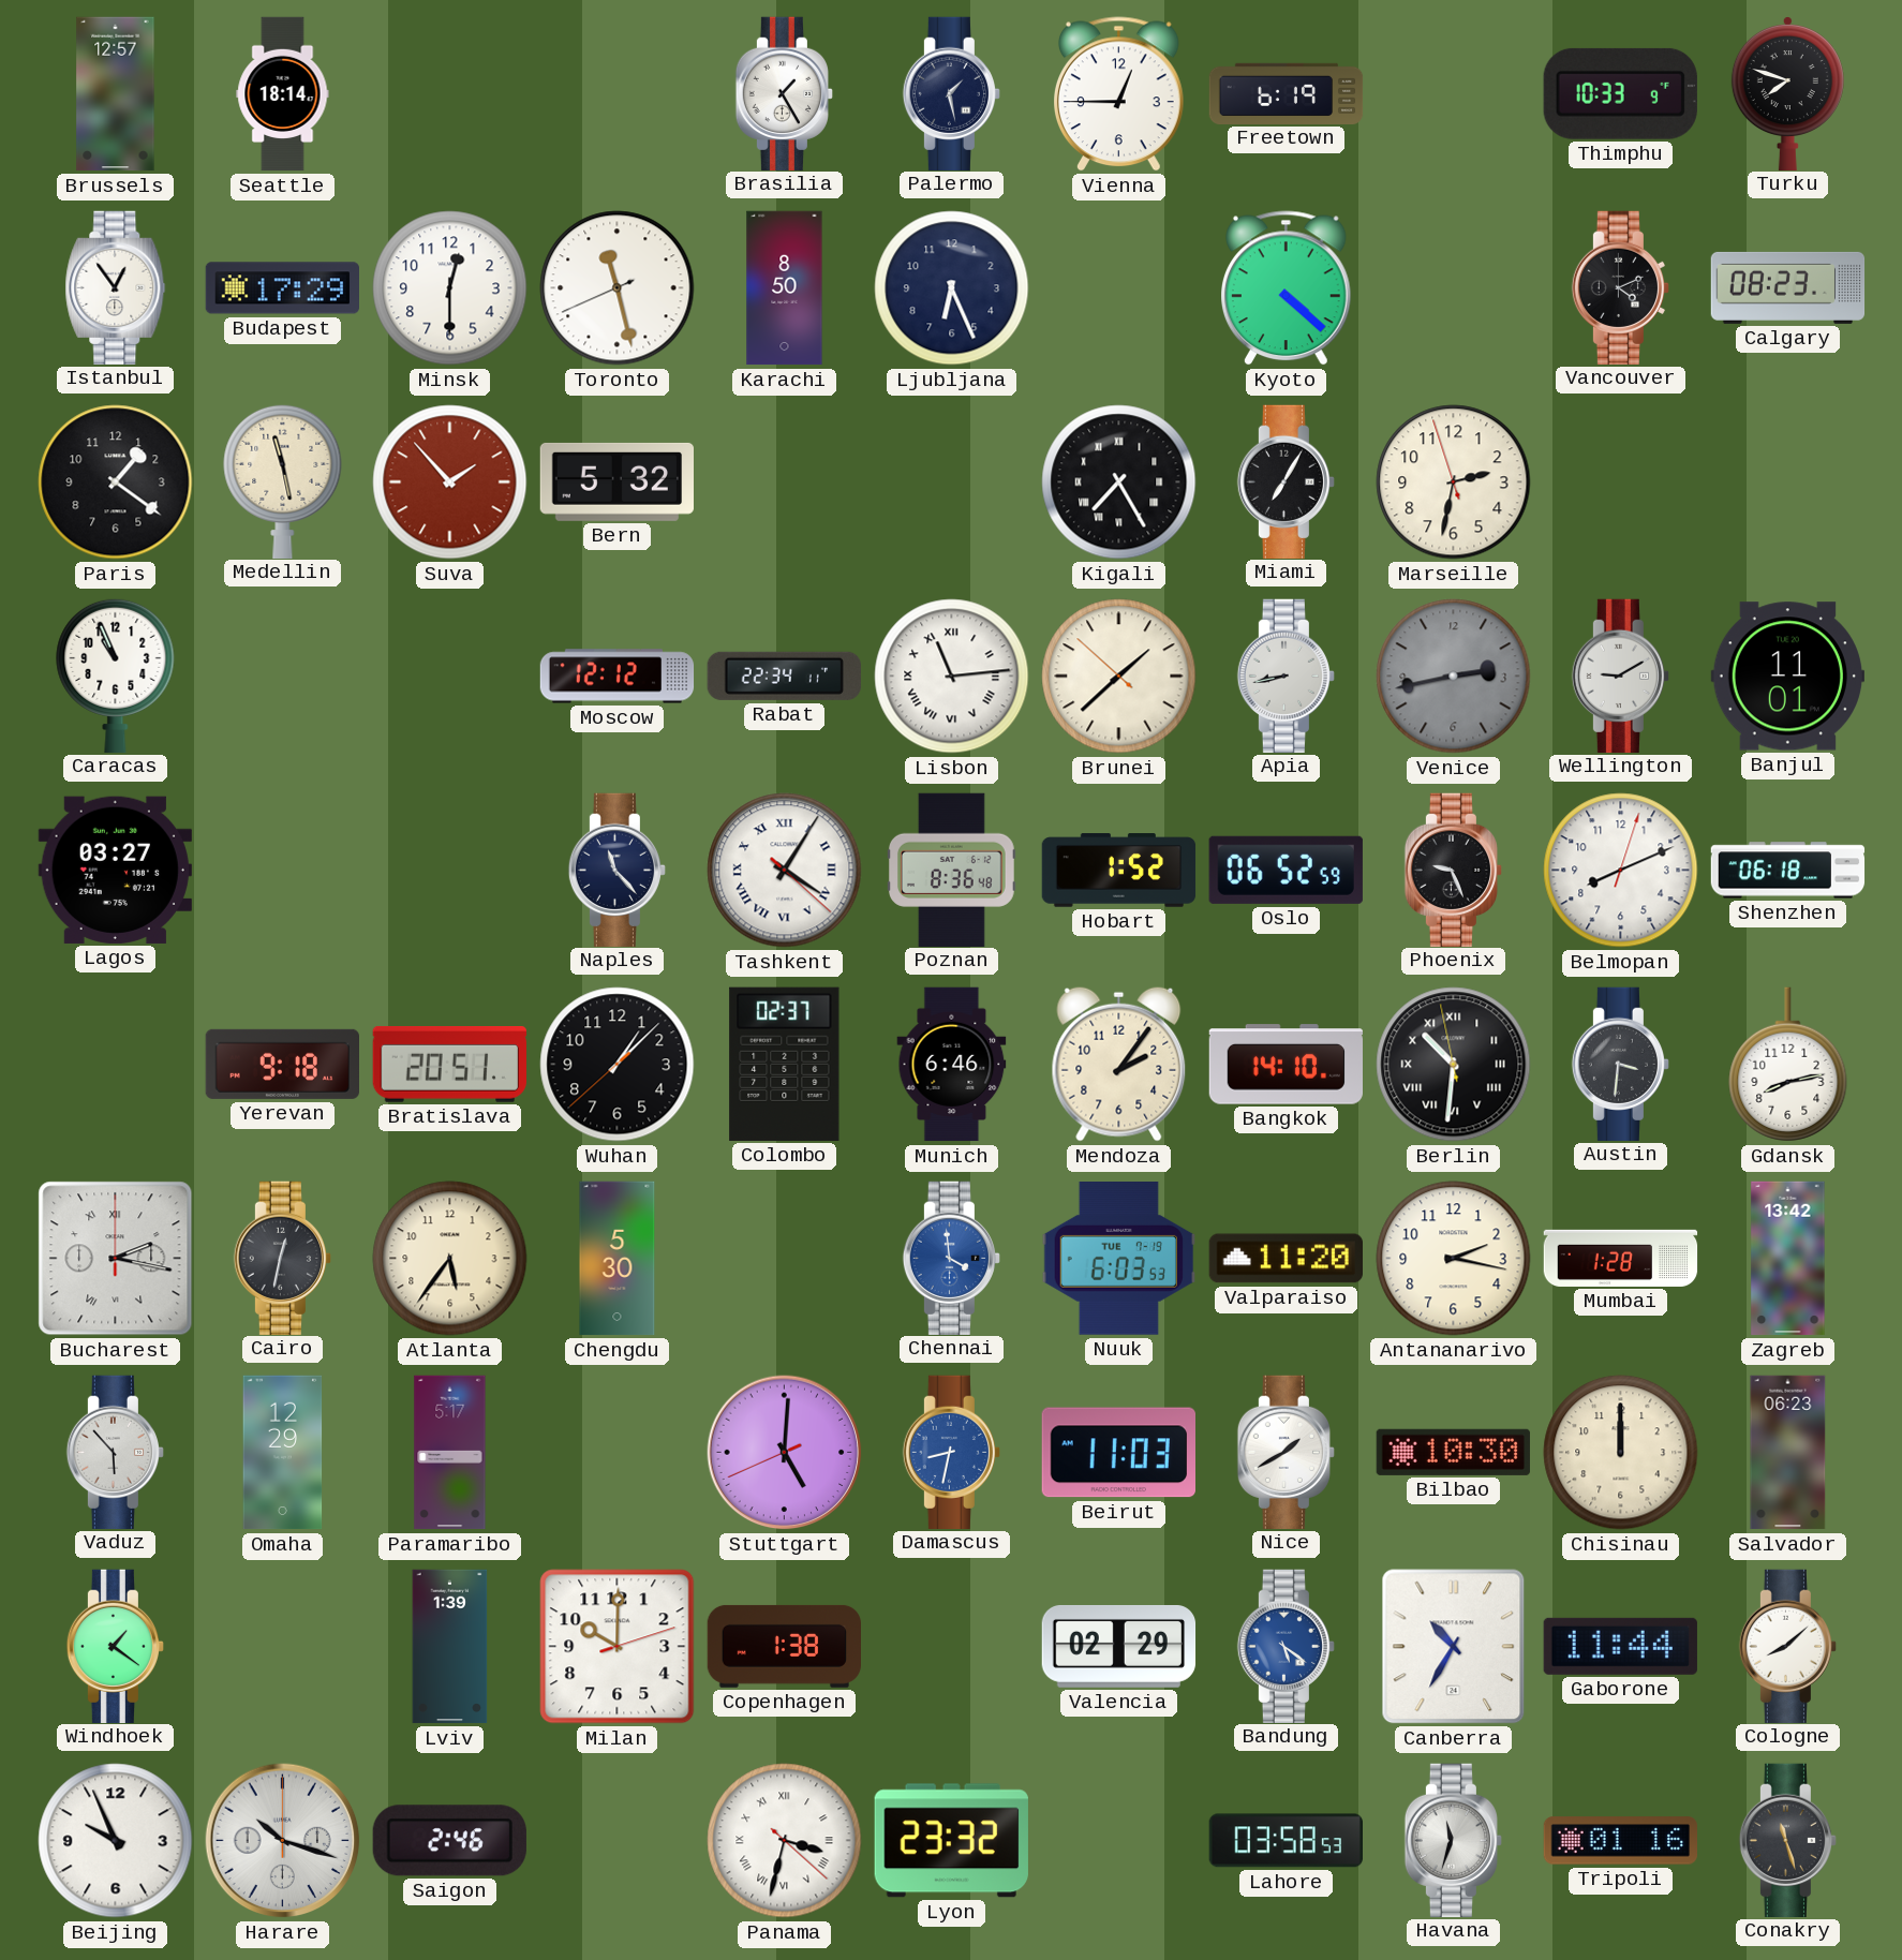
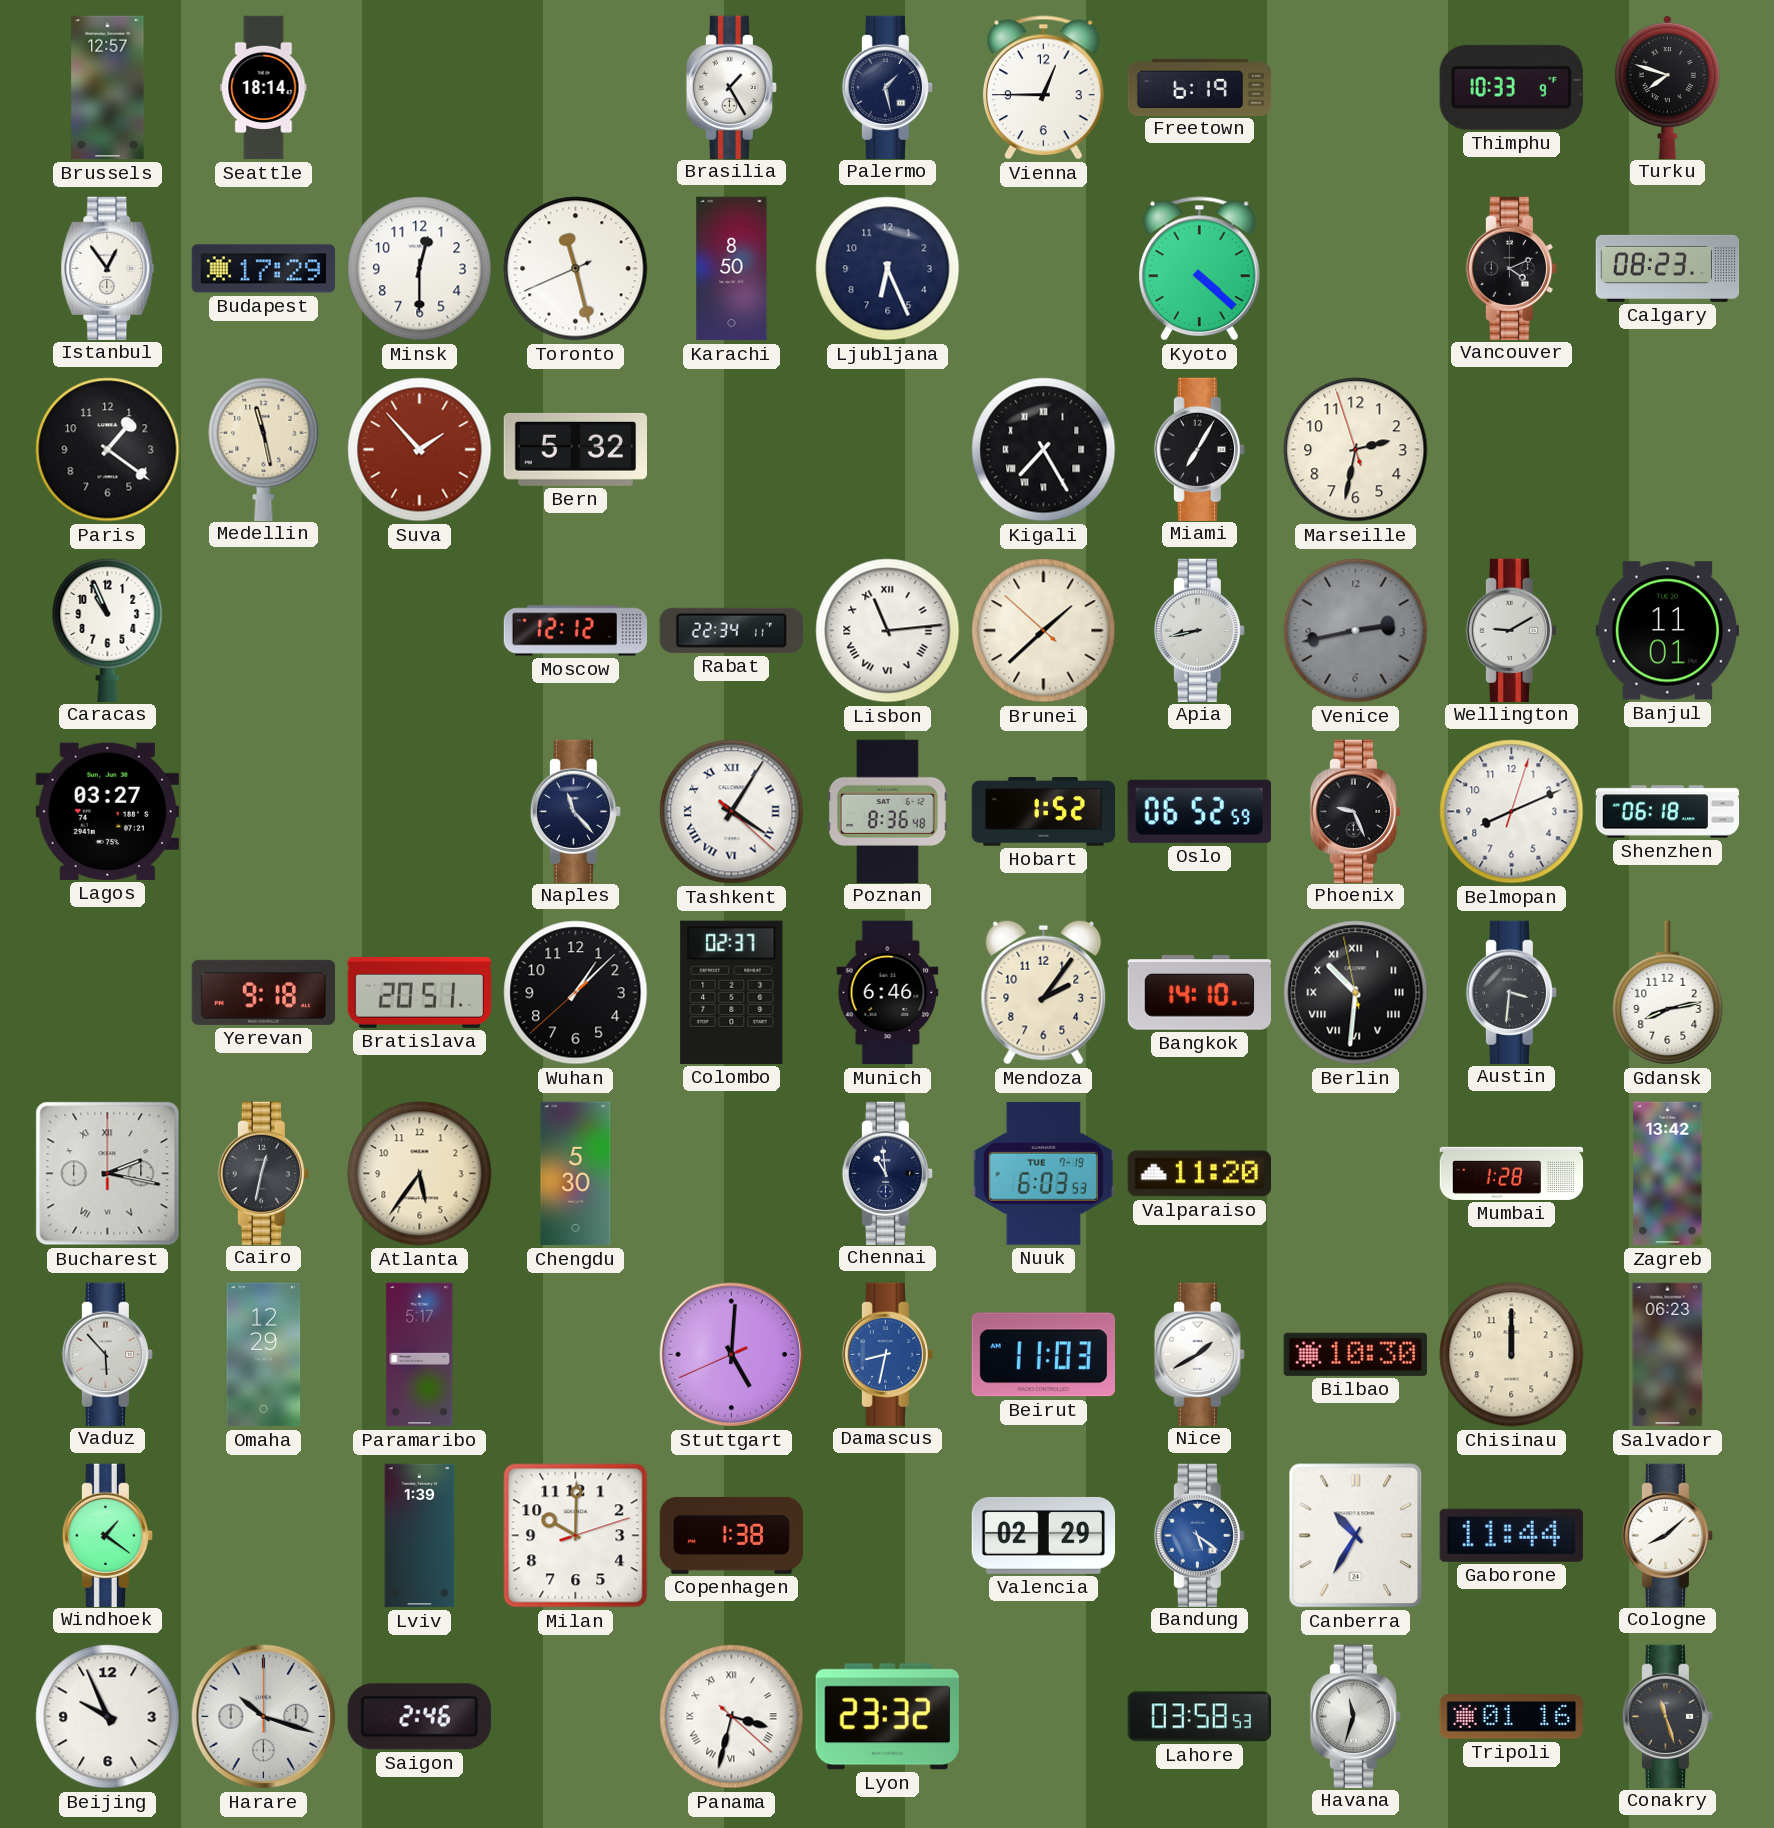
Chennai: 3:59 -> 10:59 (887, 1173)
Chennai dial: blue -> navy (887, 1173)
Antananarivo: 2:17 -> none (1454, 1259)
